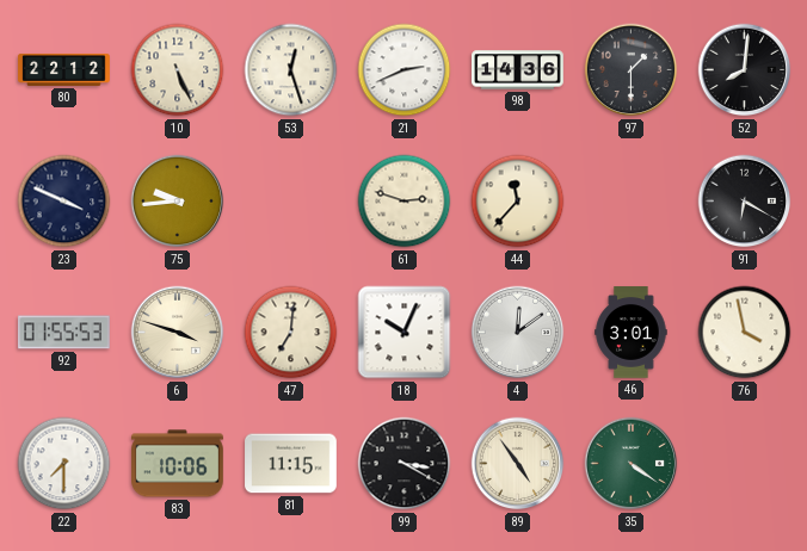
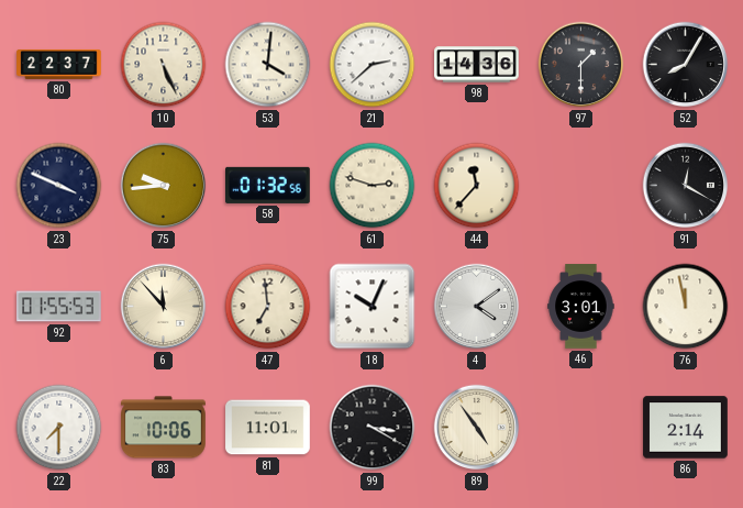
80: 22:12 -> 22:37 (59, 64)
53: 12:27 -> 4:01 (268, 65)
21: 2:41 -> 2:38 (373, 65)
52: 8:01 -> 8:05 (686, 65)
58: none -> 01:32 (268, 185)
91: 6:20 -> 12:20 (686, 186)
6: 3:48 -> 11:53 (164, 307)
47: 7:01 -> 6:59 (268, 307)
4: 12:09 -> 4:09 (477, 307)
76: 3:58 -> 11:58 (686, 307)
81: 11:15 -> 11:01 (268, 428)
35: 4:21 -> none (632, 464)
86: none -> 2:14 (686, 428)
